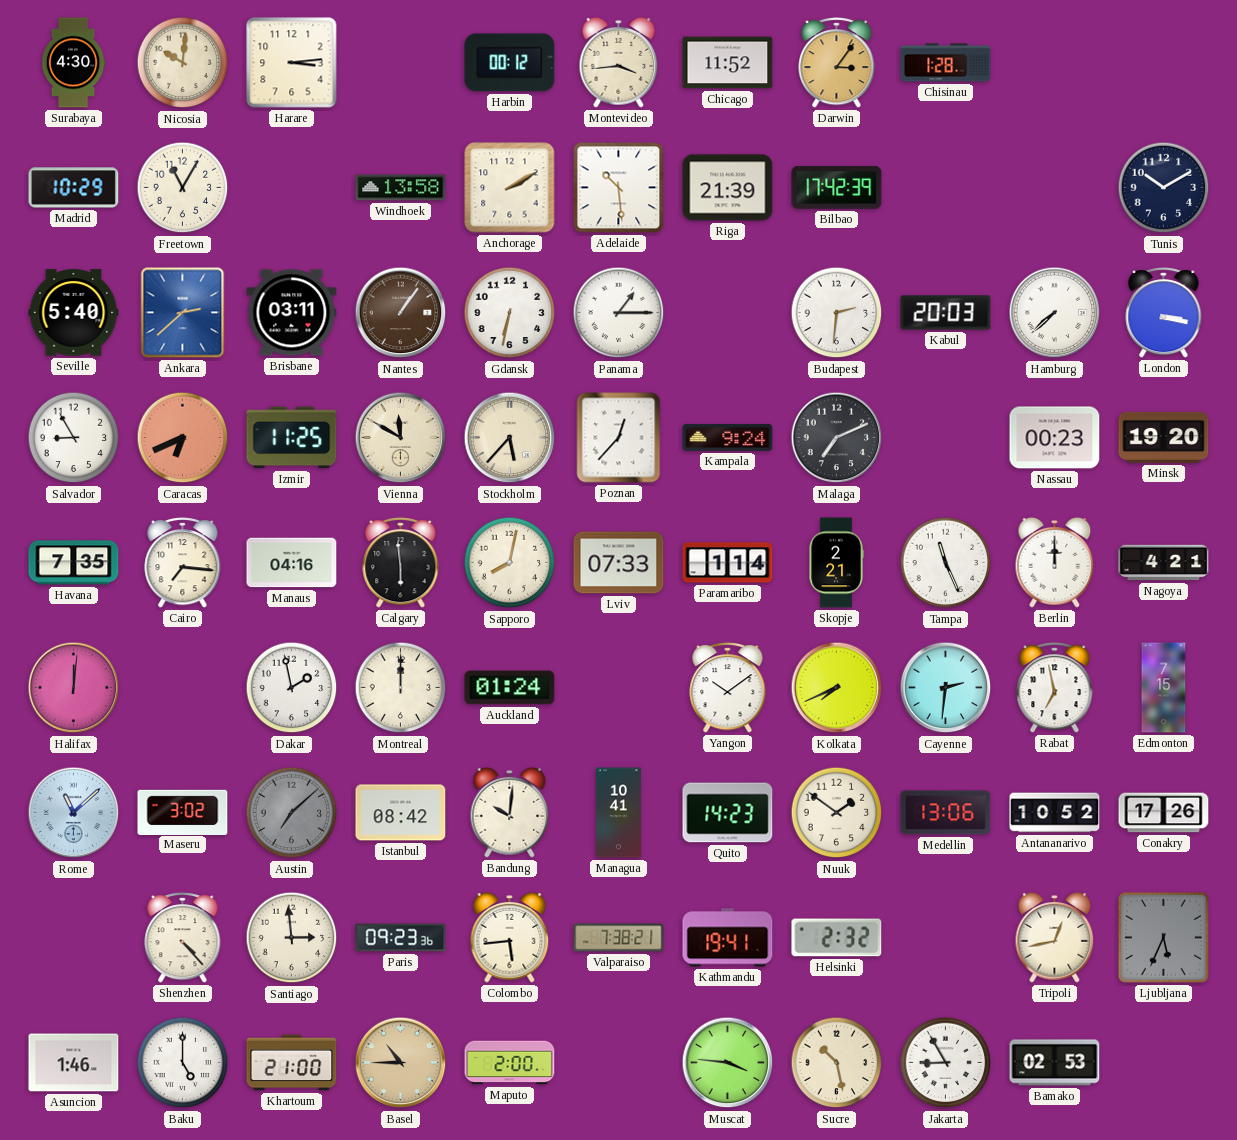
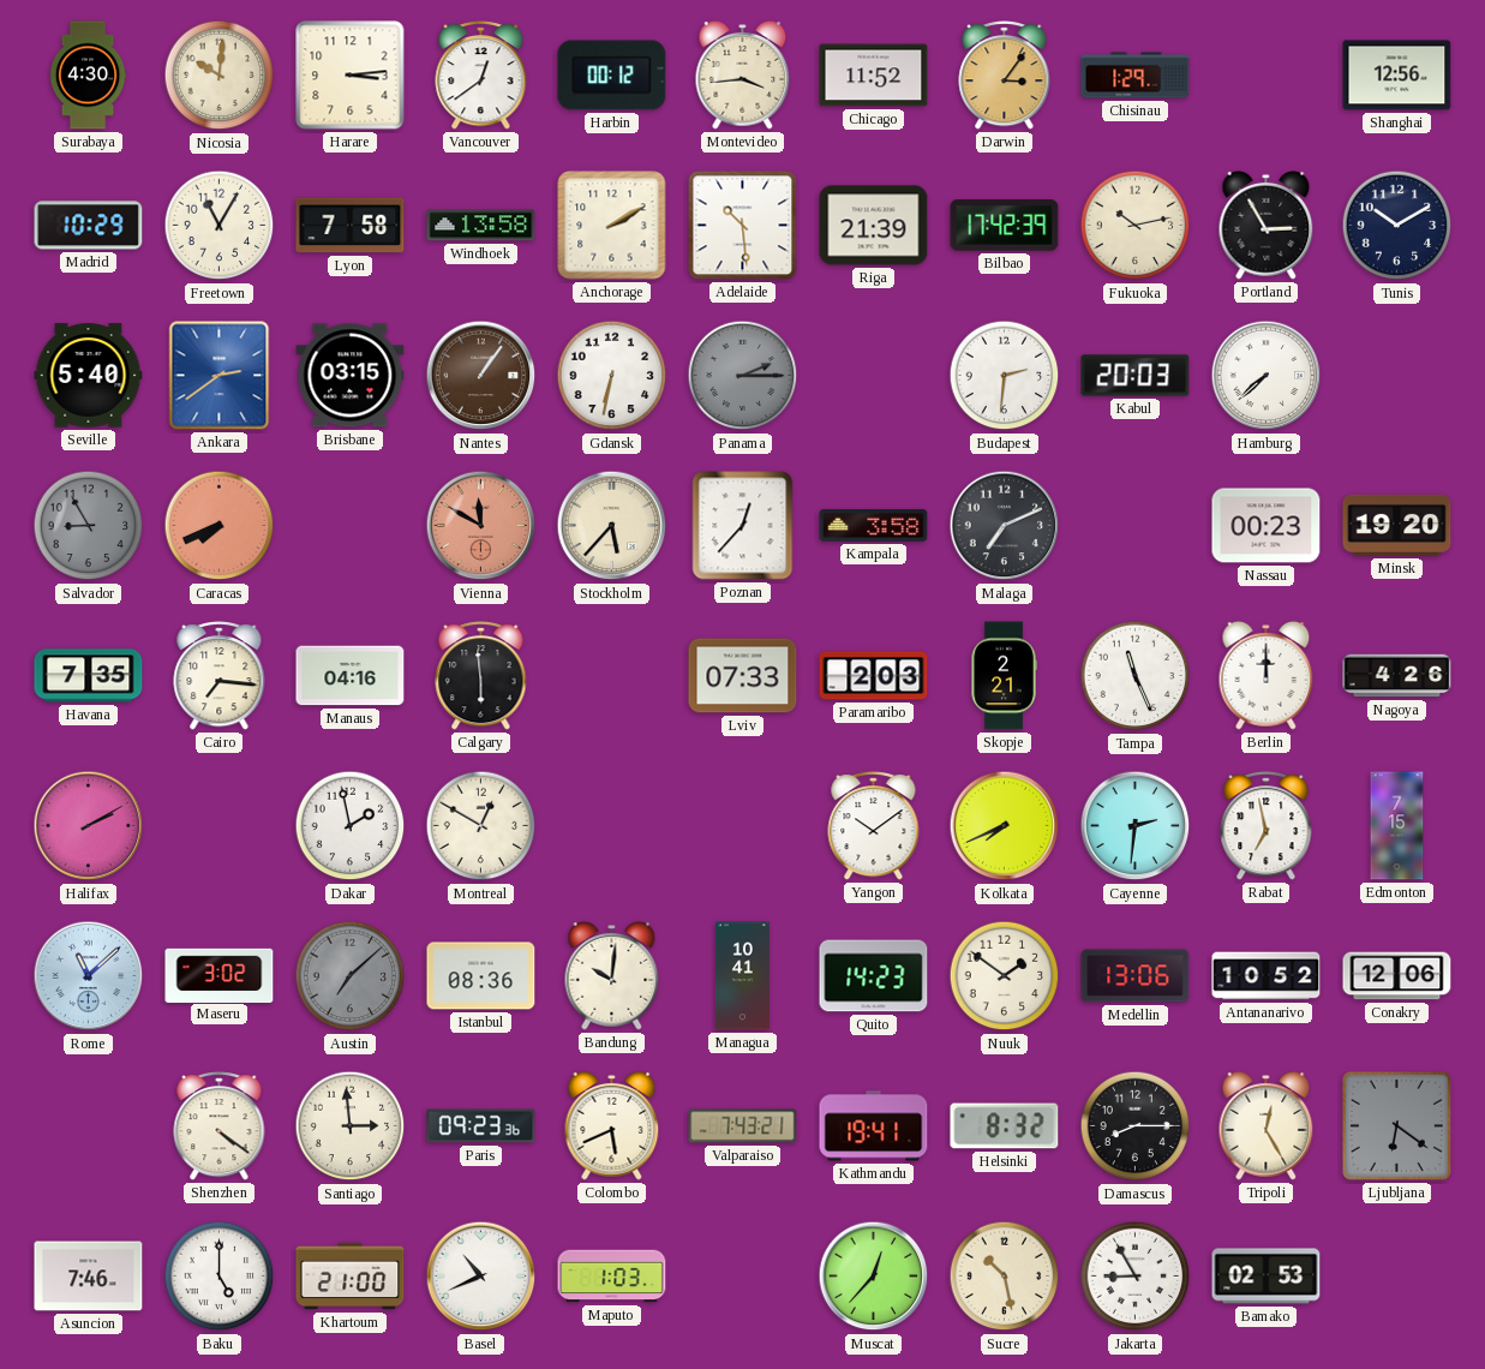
Vancouver: none -> 12:39 (481, 76)
Chisinau: 1:28 -> 1:29 (1136, 76)
Shanghai: none -> 12:56 (1397, 76)
Lyon: none -> 7:58 (351, 226)
Fukuoka: none -> 10:13 (1136, 226)
Portland: none -> 2:55 (1267, 225)
Ankara: 2:38 -> 2:39 (220, 376)
Brisbane: 03:11 -> 03:15 (351, 376)
Panama: 1:15 -> 2:15 (743, 376)
Panama dial: white -> grey (743, 376)
London: 3:17 -> none (1164, 313)
Salvador dial: white -> grey (89, 526)
Caracas: 6:41 -> 7:41 (220, 526)
Izmir: 11:25 -> none (292, 438)
Vienna dial: cream -> salmon (481, 526)
Kampala: 9:24 -> 3:58 (874, 525)
Sapporo: 8:02 -> none (510, 563)
Paramaribo: 1:14 -> 2:03 (874, 676)
Nagoya: 4:21 -> 4:26 (1397, 676)
Halifax: 12:01 -> 2:10 (89, 826)
Montreal: 12:00 -> 12:50 (481, 826)
Auckland: 01:24 -> none (510, 688)
Istanbul: 08:42 -> 08:36 (481, 976)
Conakry: 17:26 -> 12:06 (1397, 976)
Shenzhen: 4:23 -> 4:21 (220, 1126)
Colombo: 5:44 -> 5:41 (612, 1125)
Valparaiso: 7:38 -> 7:43 (743, 1126)
Helsinki: 2:32 -> 8:32 (1005, 1126)
Damascus: none -> 8:15 (1136, 1126)
Tripoli: 12:43 -> 12:25 (1267, 1125)
Ljubljana: 5:34 -> 6:21 (1396, 1125)
Asuncion: 1:46 -> 7:46 (89, 1277)
Basel: 10:45 -> 10:41 (481, 1277)
Basel dial: champagne -> white (481, 1277)
Maputo: 2:00 -> 1:03 (612, 1277)
Muscat: 3:46 -> 12:37 (874, 1277)
